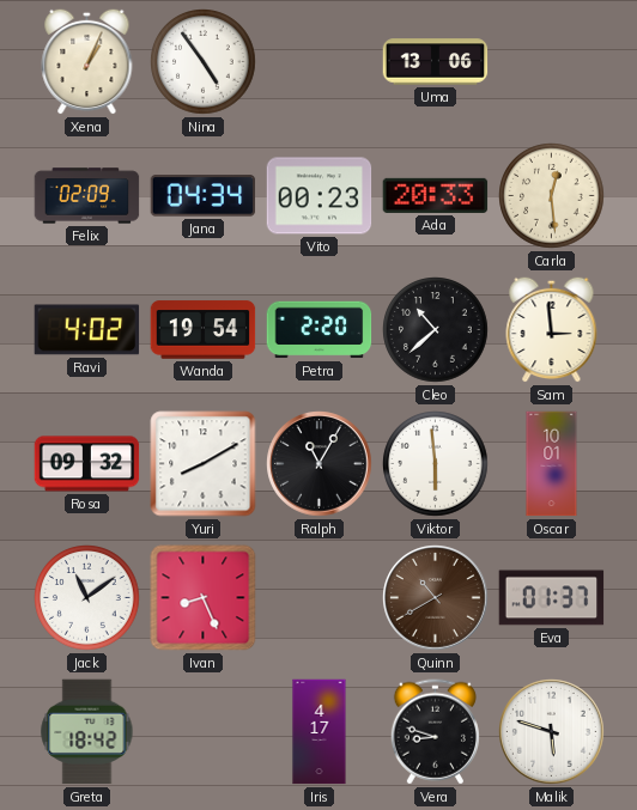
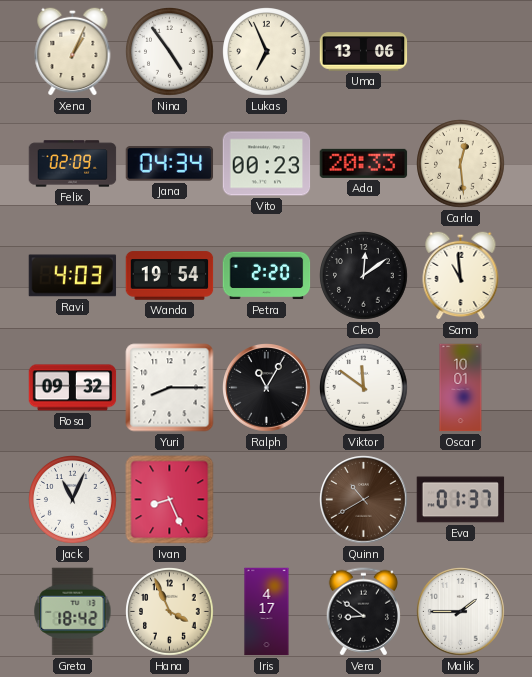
Lukas: none -> 6:56 (267, 52)
Ravi: 4:02 -> 4:03 (73, 276)
Cleo: 10:38 -> 12:09 (364, 276)
Sam: 2:59 -> 10:59 (461, 275)
Yuri: 8:10 -> 8:15 (170, 388)
Viktor: 5:59 -> 11:51 (364, 388)
Jack: 11:09 -> 11:04 (73, 500)
Hana: none -> 3:56 (170, 612)
Vera: 8:48 -> 8:51 (363, 612)
Malik: 5:48 -> 1:45 (461, 612)
